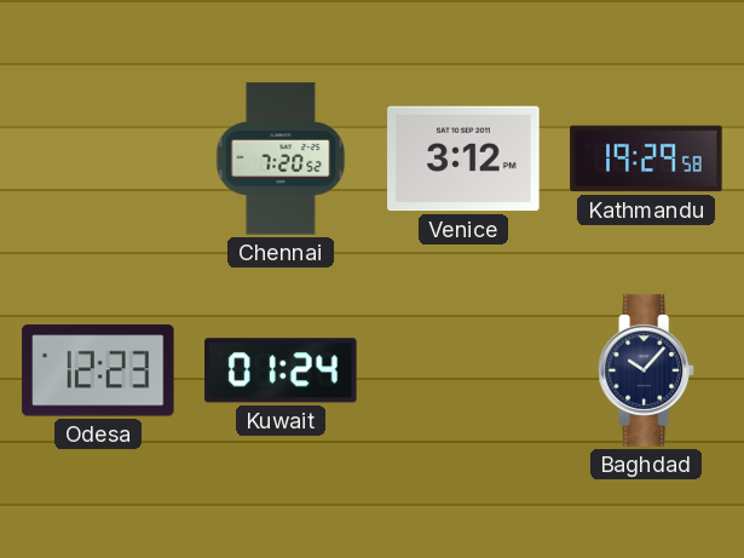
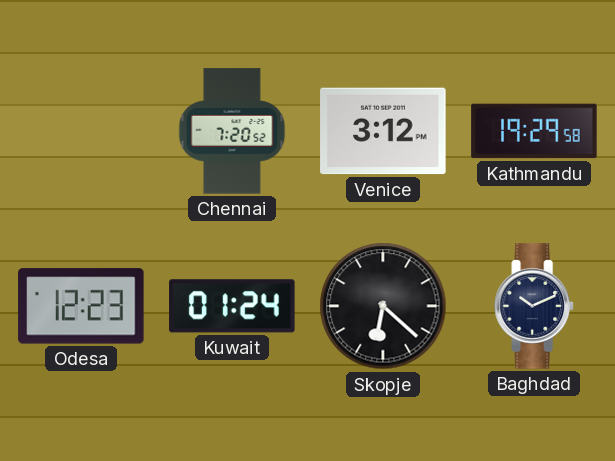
Skopje: none -> 6:22 (383, 306)
Baghdad: 10:07 -> 10:11 (534, 306)
